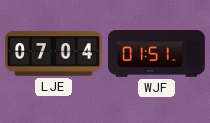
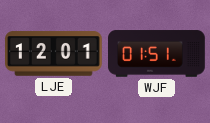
LJE: 07:04 -> 12:01 (54, 54)
